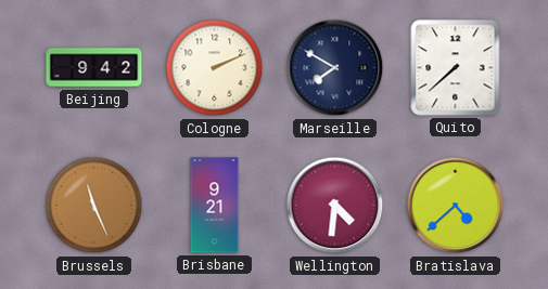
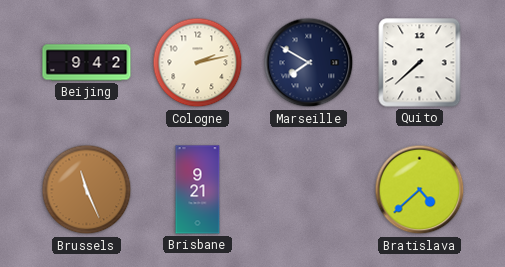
Cologne: 2:11 -> 2:13 (198, 63)
Wellington: 4:31 -> none (335, 206)
